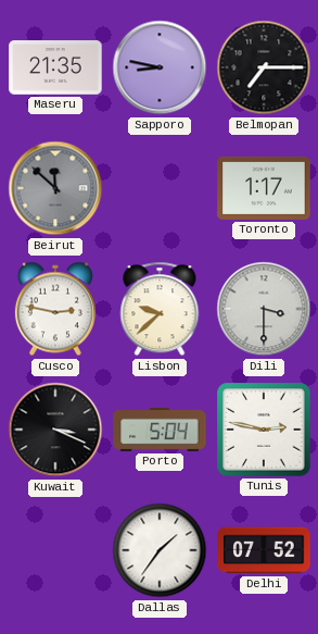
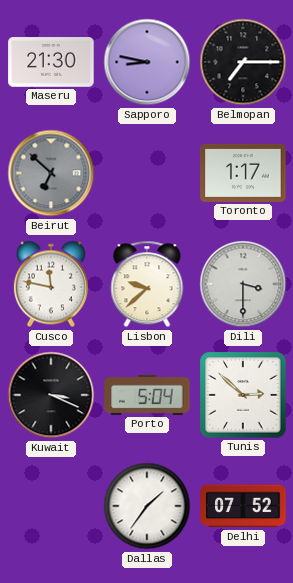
Maseru: 21:35 -> 21:30 (51, 62)
Beirut: 11:52 -> 6:52 (51, 173)
Cusco: 2:47 -> 11:47 (51, 284)
Tunis: 2:47 -> 2:52 (243, 395)
